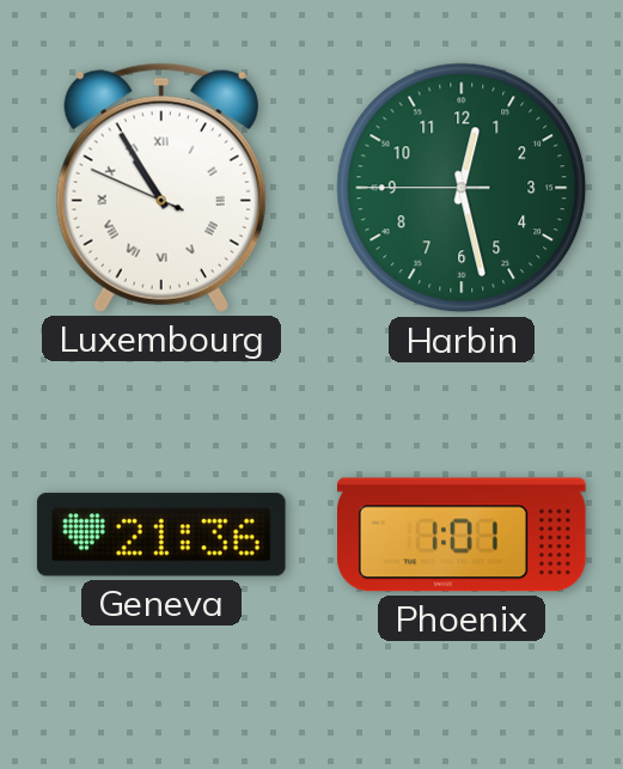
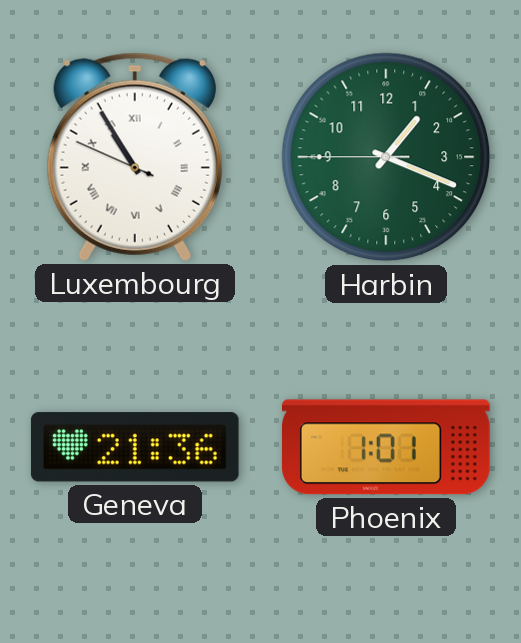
Harbin: 12:27 -> 1:18 (386, 157)
